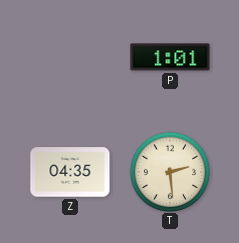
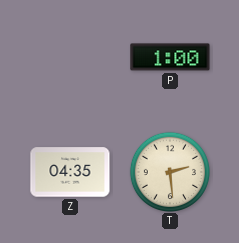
P: 1:01 -> 1:00 (170, 57)
